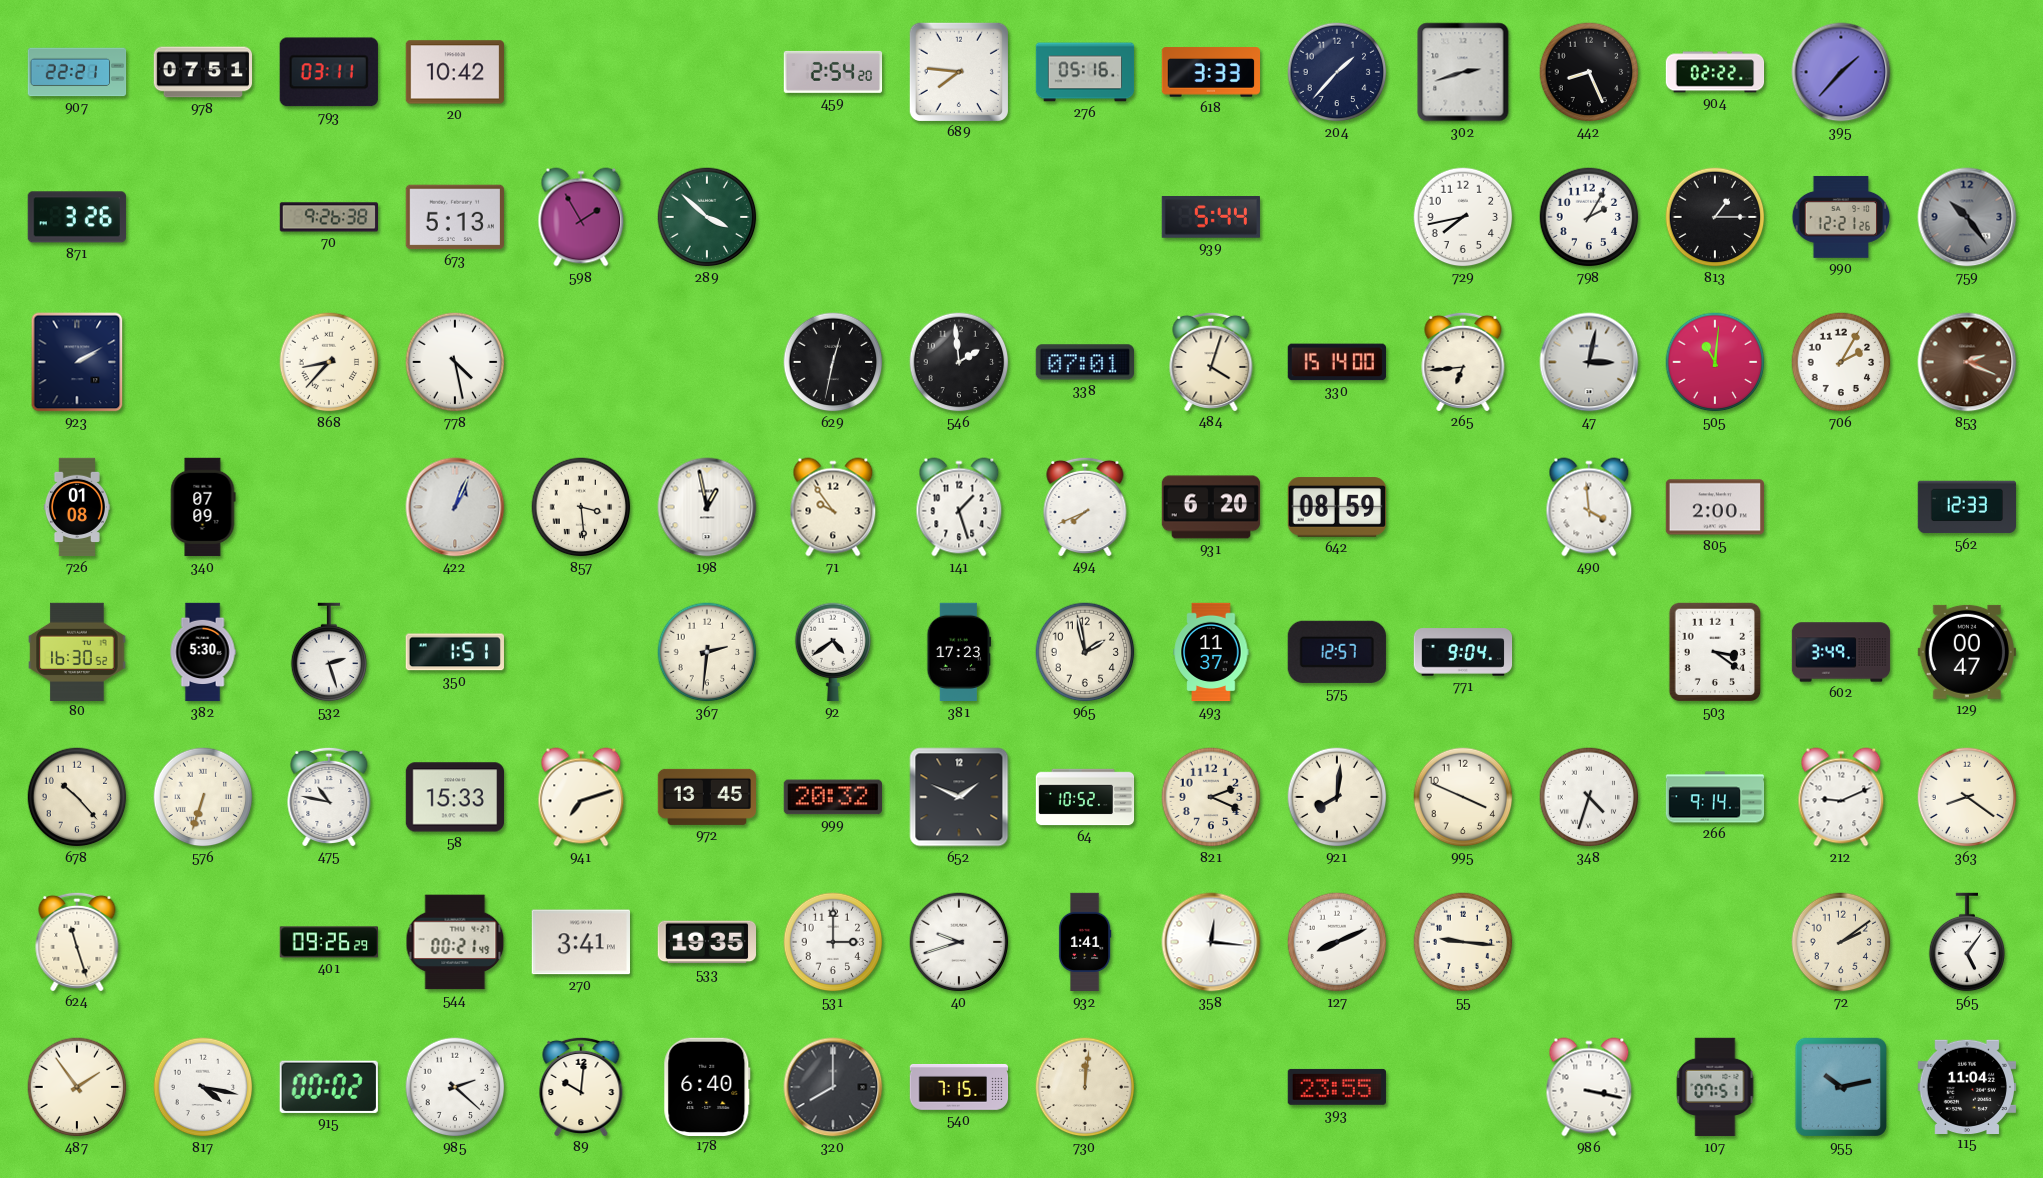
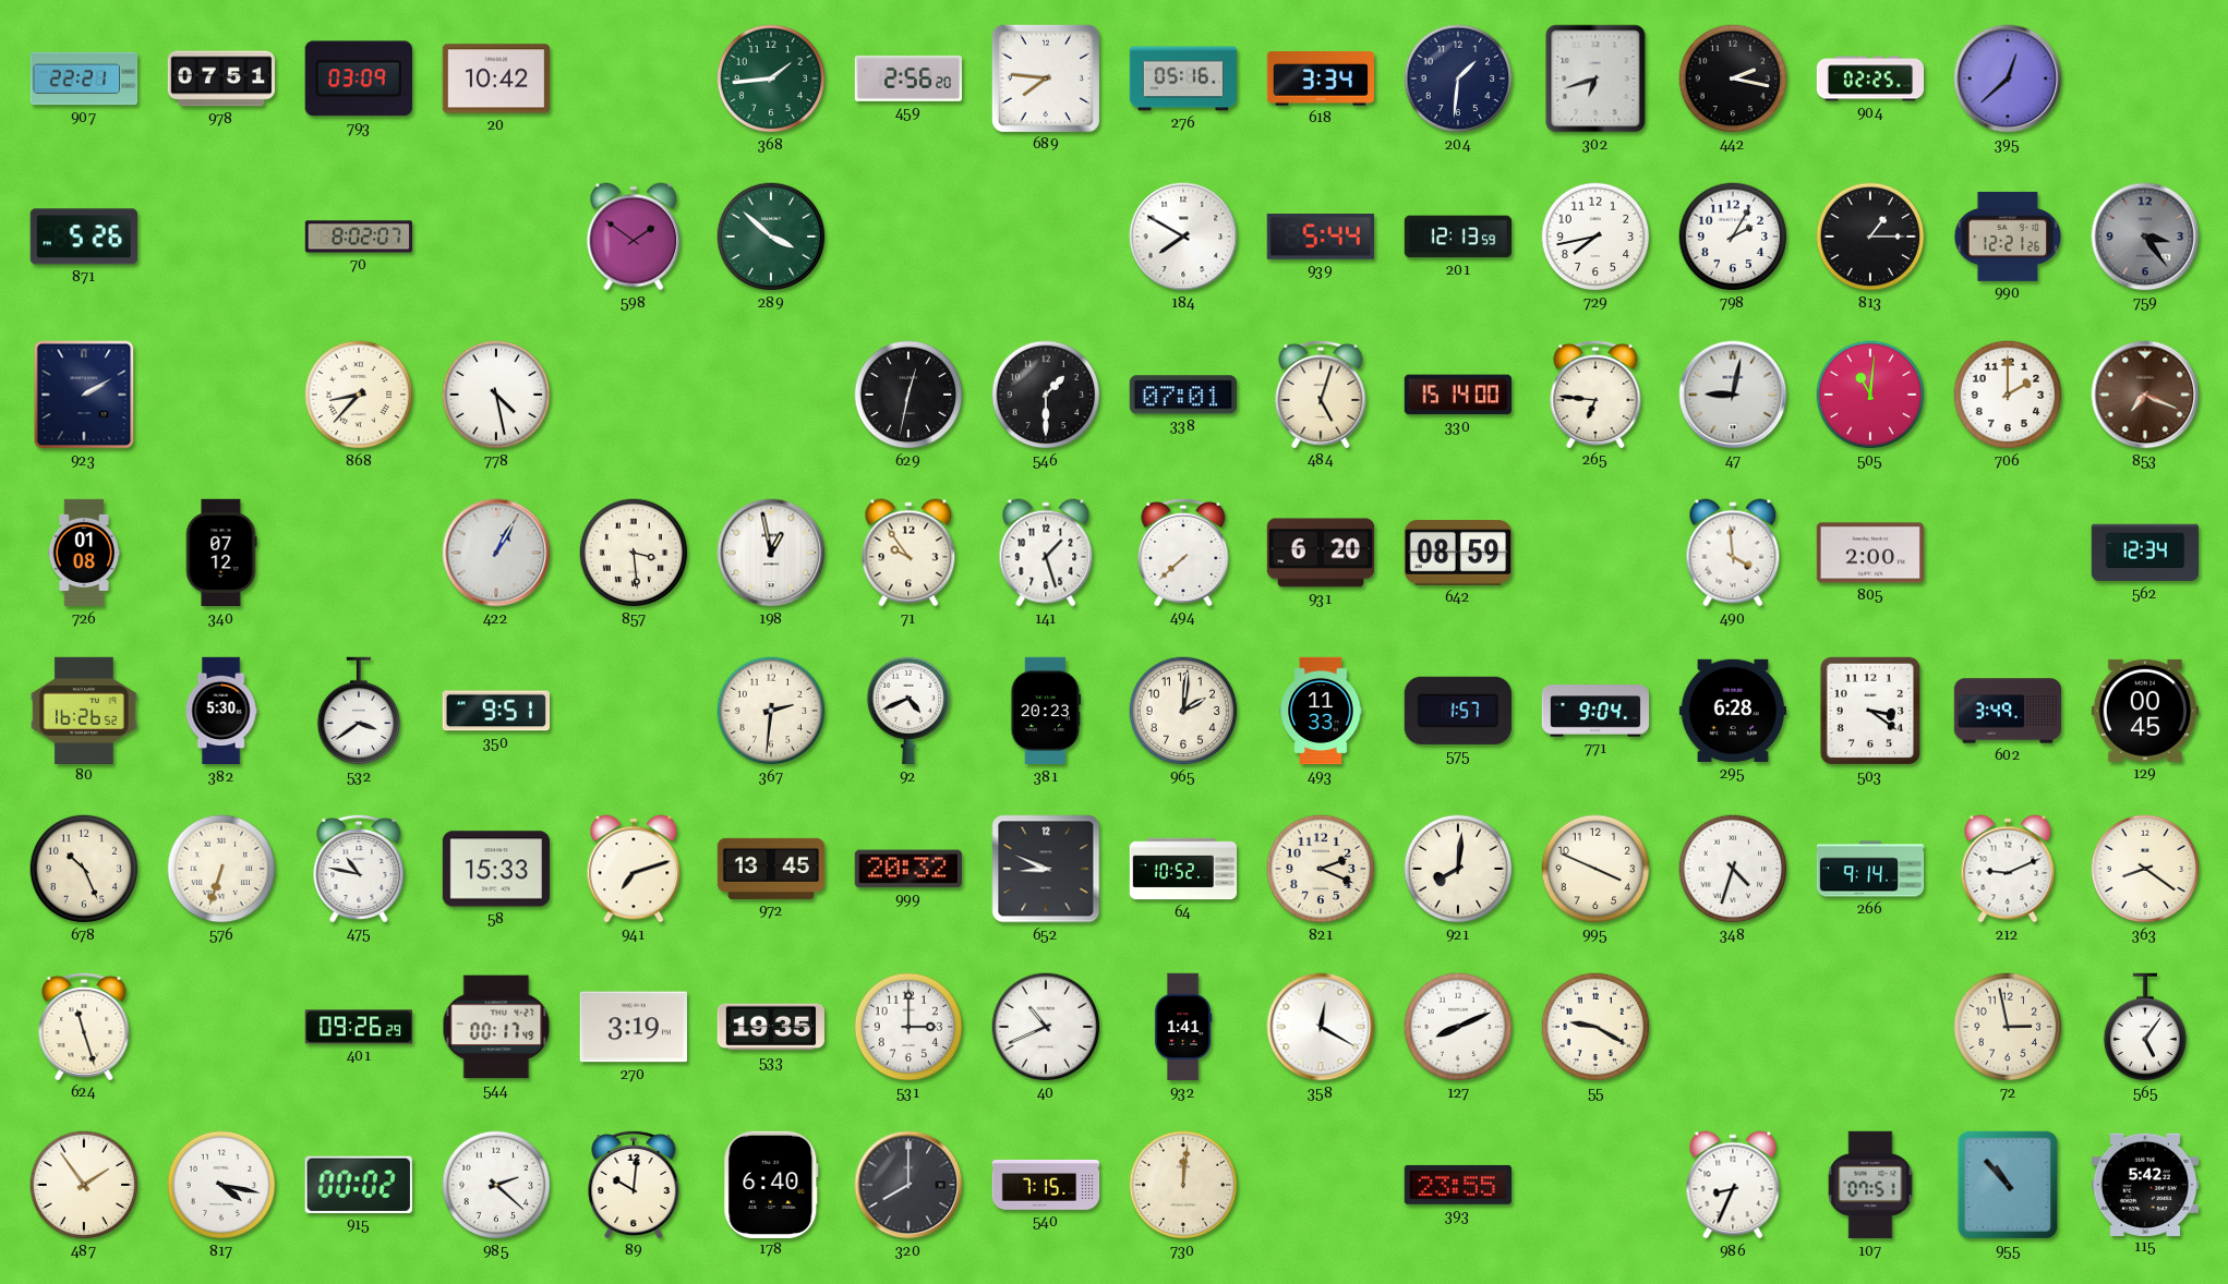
793: 03:11 -> 03:09 (359, 78)
368: none -> 1:44 (771, 78)
459: 2:54 -> 2:56 (908, 78)
618: 3:33 -> 3:34 (1320, 78)
204: 1:37 -> 1:31 (1458, 78)
302: 2:42 -> 6:42 (1595, 78)
442: 8:26 -> 2:17 (1733, 78)
904: 02:22 -> 02:25 (1870, 78)
395: 1:37 -> 12:38 (2008, 78)
871: 3:26 -> 5:26 (84, 237)
70: 9:26 -> 8:02 (359, 237)
673: 5:13 -> none (454, 217)
598: 1:55 -> 1:51 (634, 237)
184: none -> 7:50 (1183, 237)
201: none -> 12:13 (1458, 237)
759: 10:24 -> 3:24 (2145, 237)
546: 1:59 -> 1:30 (1046, 395)
484: 4:03 -> 5:03 (1321, 393)
265: 6:44 -> 6:46 (1595, 393)
47: 3:02 -> 9:02 (1733, 395)
706: 2:05 -> 2:00 (2008, 395)
853: 2:19 -> 7:19 (2145, 395)
340: 07:09 -> 07:12 (221, 553)
422: 1:04 -> 1:05 (496, 553)
494: 7:41 -> 7:38 (1183, 552)
562: 12:33 -> 12:34 (2144, 553)
80: 16:30 -> 16:26 (84, 710)
532: 2:27 -> 3:39 (359, 711)
350: 1:51 -> 9:51 (496, 711)
92: 4:39 -> 4:41 (908, 711)
381: 17:23 -> 20:23 (1046, 711)
965: 1:58 -> 2:01 (1183, 711)
493: 11:37 -> 11:33 (1321, 711)
575: 12:57 -> 1:57 (1458, 711)
295: none -> 6:28 (1732, 711)
129: 00:47 -> 00:45 (2144, 711)
678: 10:23 -> 10:26 (84, 869)
652: 1:49 -> 8:49 (1046, 869)
544: 00:21 -> 00:17 (496, 1027)
270: 3:41 -> 3:19 (633, 1027)
40: 9:42 -> 10:41 (1046, 1027)
358: 12:16 -> 12:20 (1321, 1027)
55: 9:16 -> 9:20 (1595, 1027)
72: 2:09 -> 2:58 (2008, 1027)
986: 3:17 -> 8:34 (1733, 1185)
955: 10:13 -> 10:53 (2007, 1185)
115: 11:04 -> 5:42 (2144, 1184)
